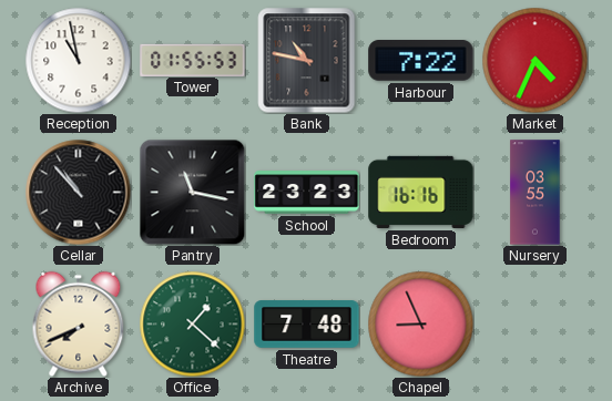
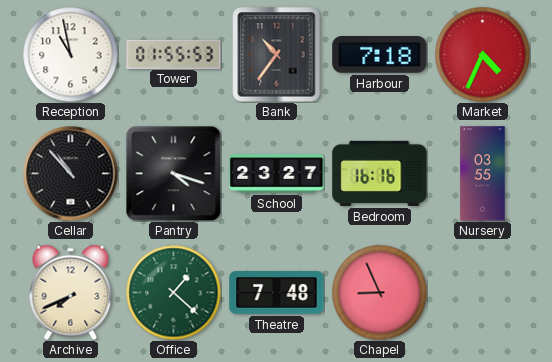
Bank: 10:47 -> 10:36 (277, 54)
Harbour: 7:22 -> 7:18 (380, 55)
Pantry: 11:17 -> 4:18 (173, 173)
School: 23:23 -> 23:27 (277, 174)
